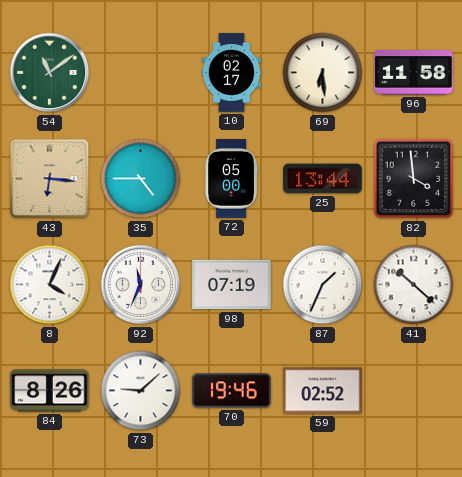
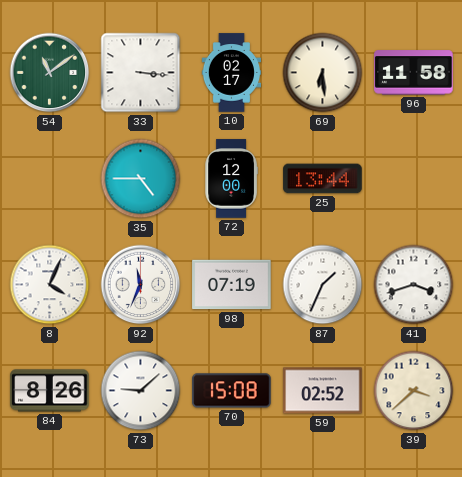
33: none -> 3:16 (141, 73)
43: 6:16 -> none (50, 179)
72: 05:00 -> 12:00 (231, 179)
82: 3:59 -> none (414, 179)
41: 10:22 -> 3:42 (414, 285)
70: 19:46 -> 15:08 (232, 391)
39: none -> 3:38 (414, 391)
